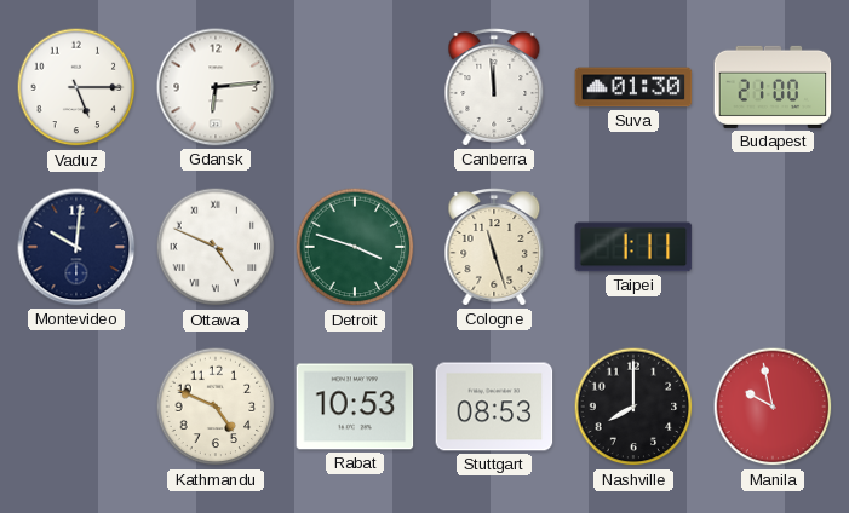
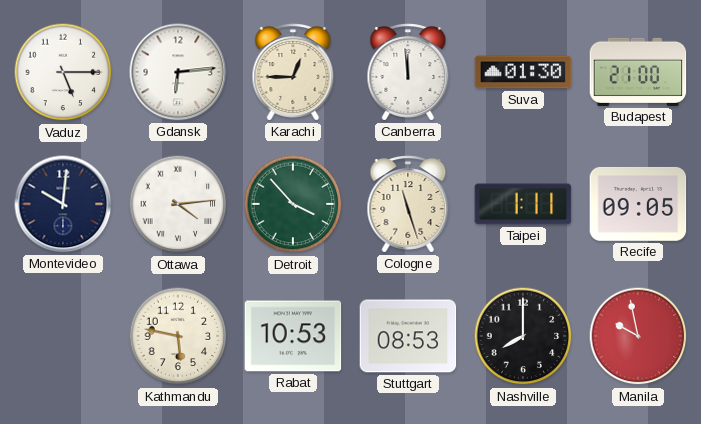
Karachi: none -> 12:45 (293, 72)
Ottawa: 4:49 -> 4:14 (178, 204)
Detroit: 3:48 -> 3:53 (293, 204)
Recife: none -> 09:05 (638, 204)
Kathmandu: 4:49 -> 5:47 (178, 336)
